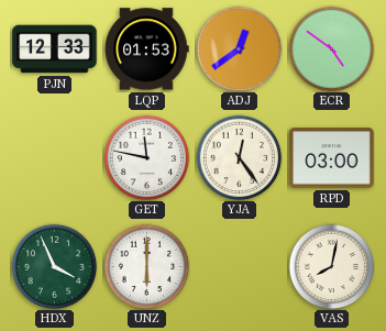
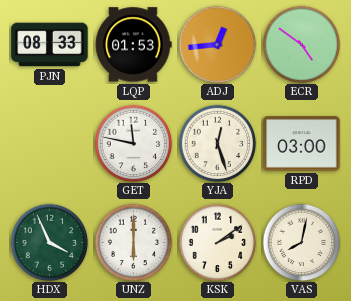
PJN: 12:33 -> 08:33 (50, 45)
ADJ: 12:39 -> 12:44 (217, 44)
YJA: 12:24 -> 12:27 (217, 143)
KSK: none -> 2:09 (217, 242)
